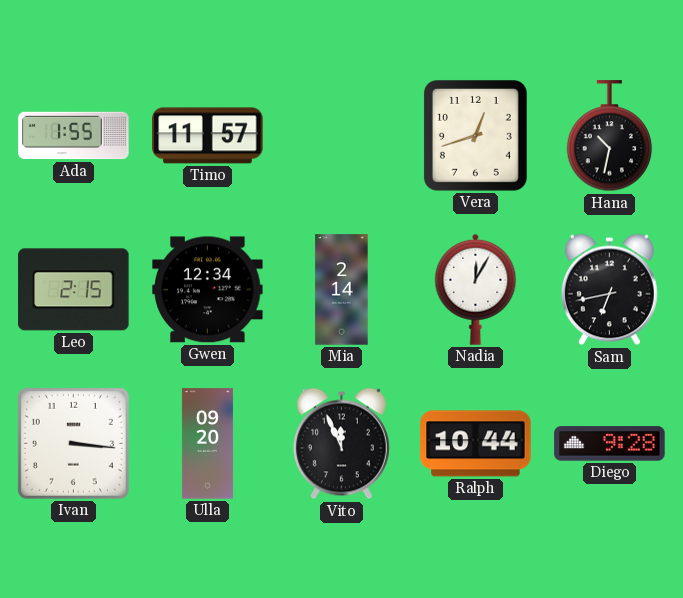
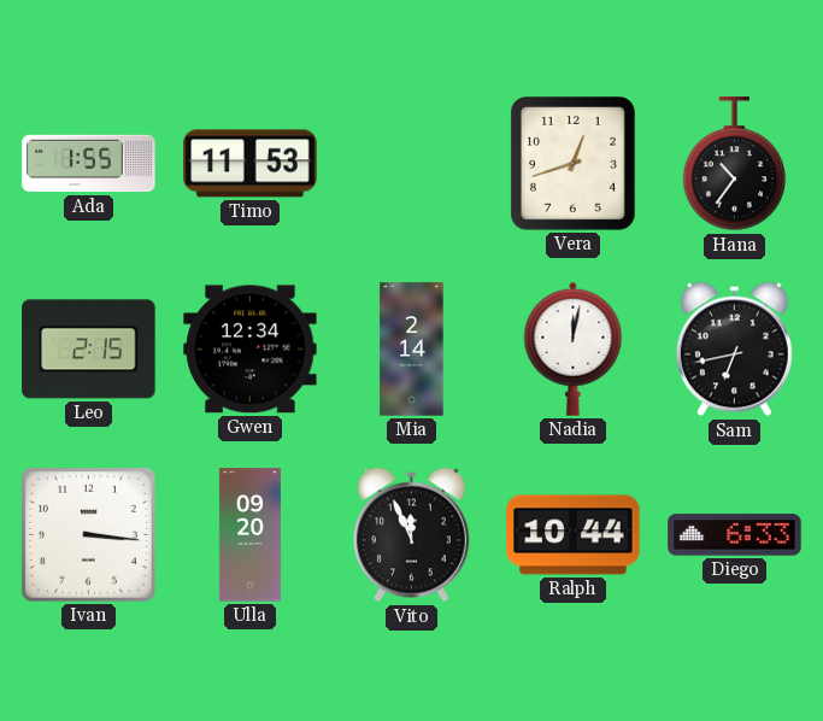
Timo: 11:57 -> 11:53 (251, 164)
Hana: 10:32 -> 10:36 (735, 164)
Nadia: 12:05 -> 12:02 (574, 348)
Diego: 9:28 -> 6:33 (735, 535)
